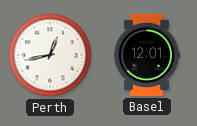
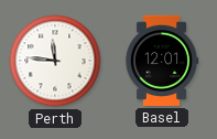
Perth: 12:43 -> 11:46 (55, 61)
